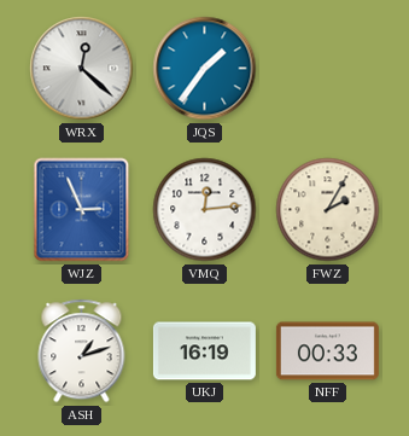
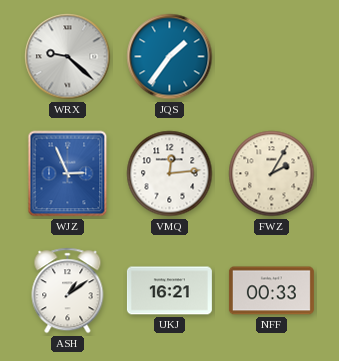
WRX: 12:22 -> 9:22 (68, 57)
ASH: 1:12 -> 1:09 (68, 291)
UKJ: 16:19 -> 16:21 (169, 291)
